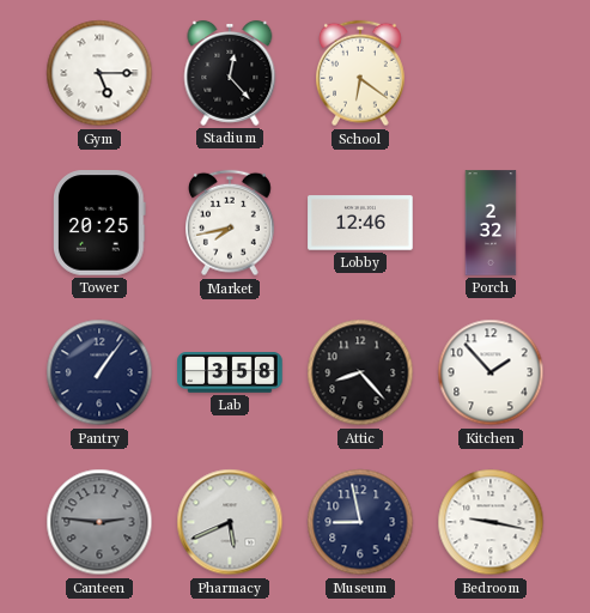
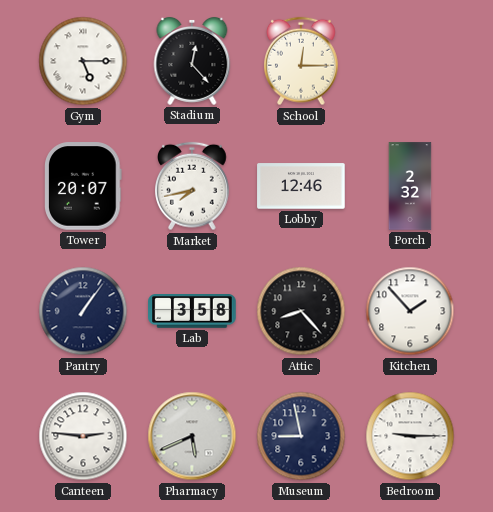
School: 6:21 -> 12:15 (302, 61)
Tower: 20:25 -> 20:07 (84, 186)
Canteen dial: grey -> white (83, 436)
Bedroom: 9:17 -> 9:15 (410, 436)
